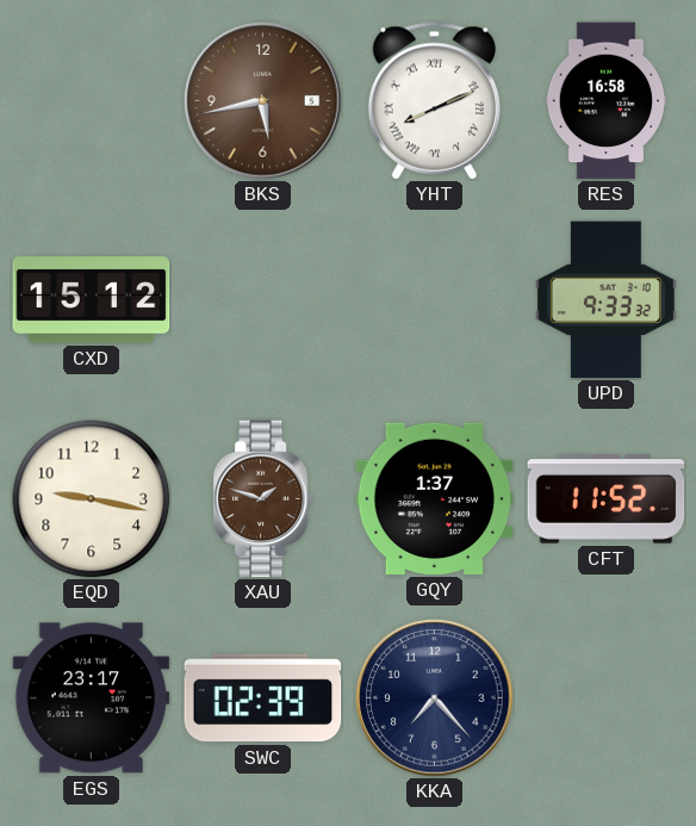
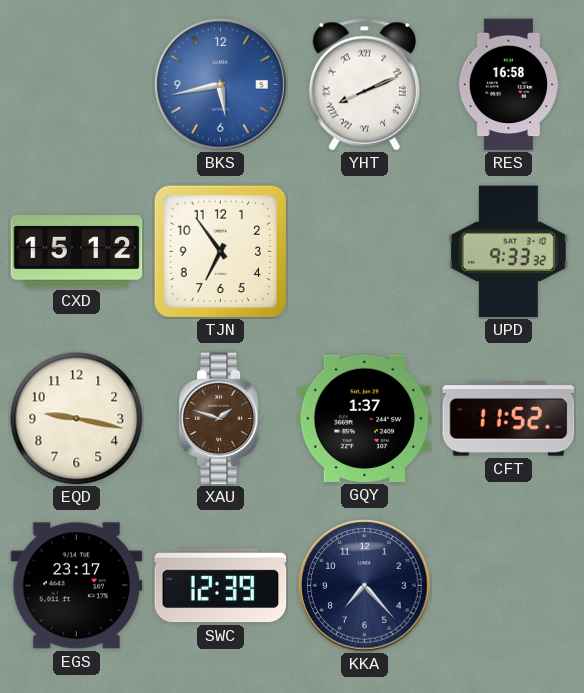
BKS dial: brown -> blue (221, 85)
TJN: none -> 6:54 (220, 251)
SWC: 02:39 -> 12:39 (221, 586)
